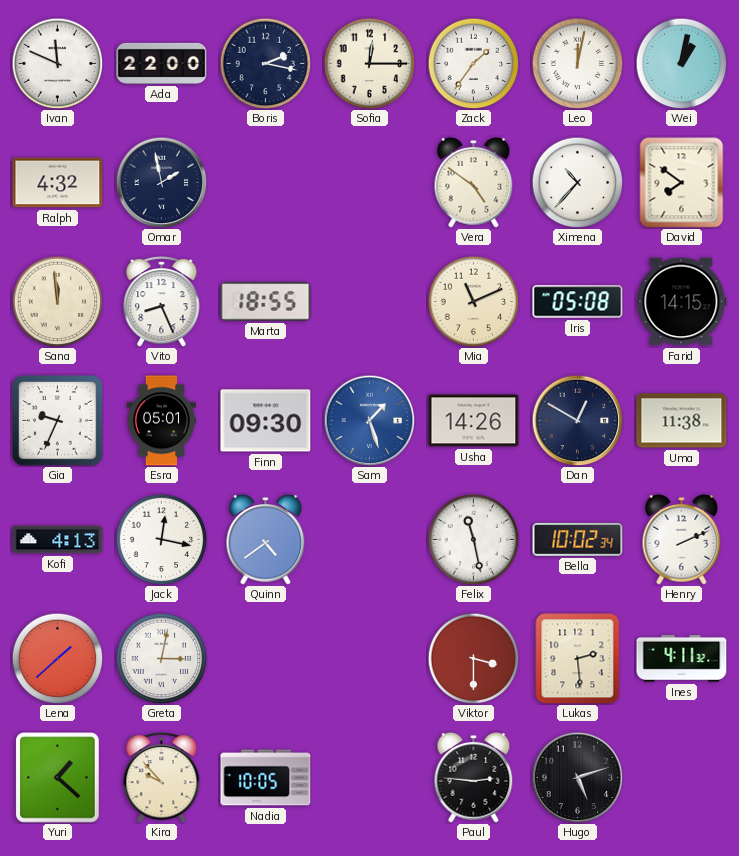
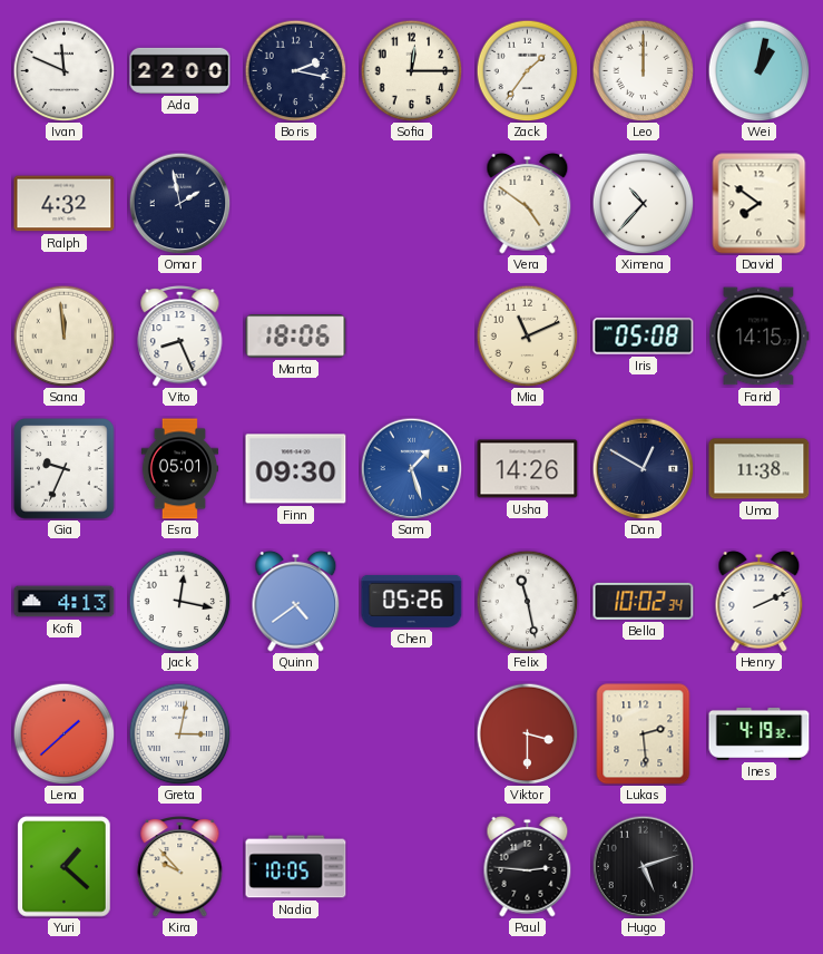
Leo: 12:02 -> 12:00 (643, 70)
Marta: 18:55 -> 18:06 (296, 337)
Chen: none -> 05:26 (412, 601)
Ines: 4:11 -> 4:19 (760, 733)
